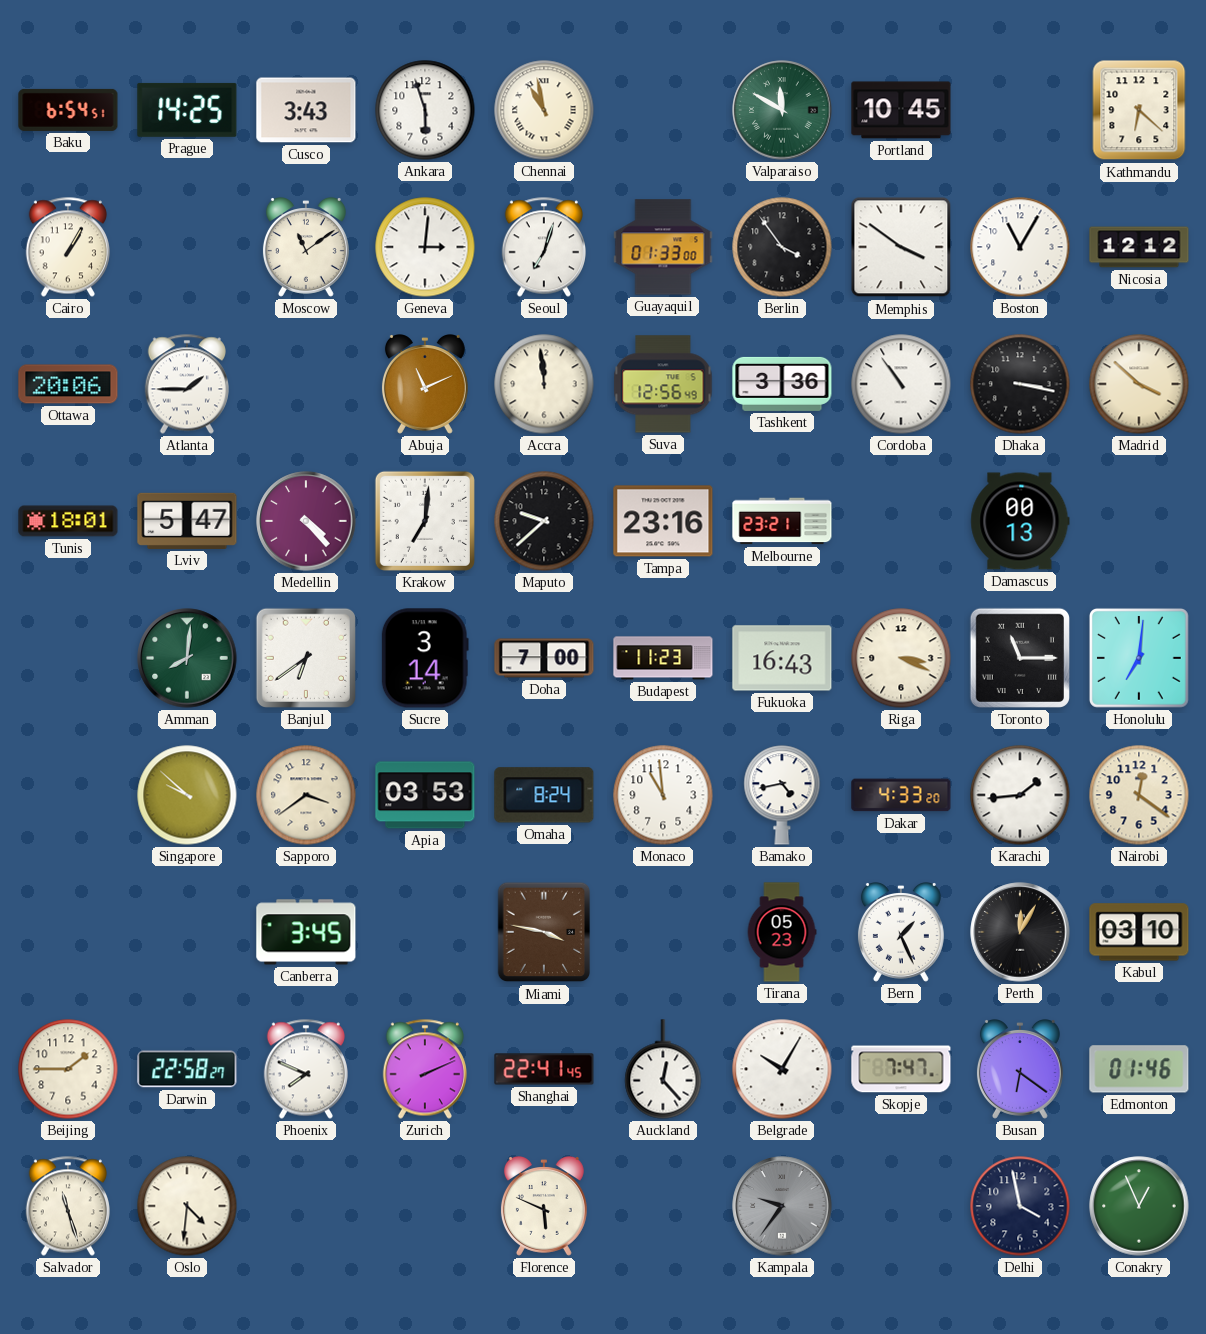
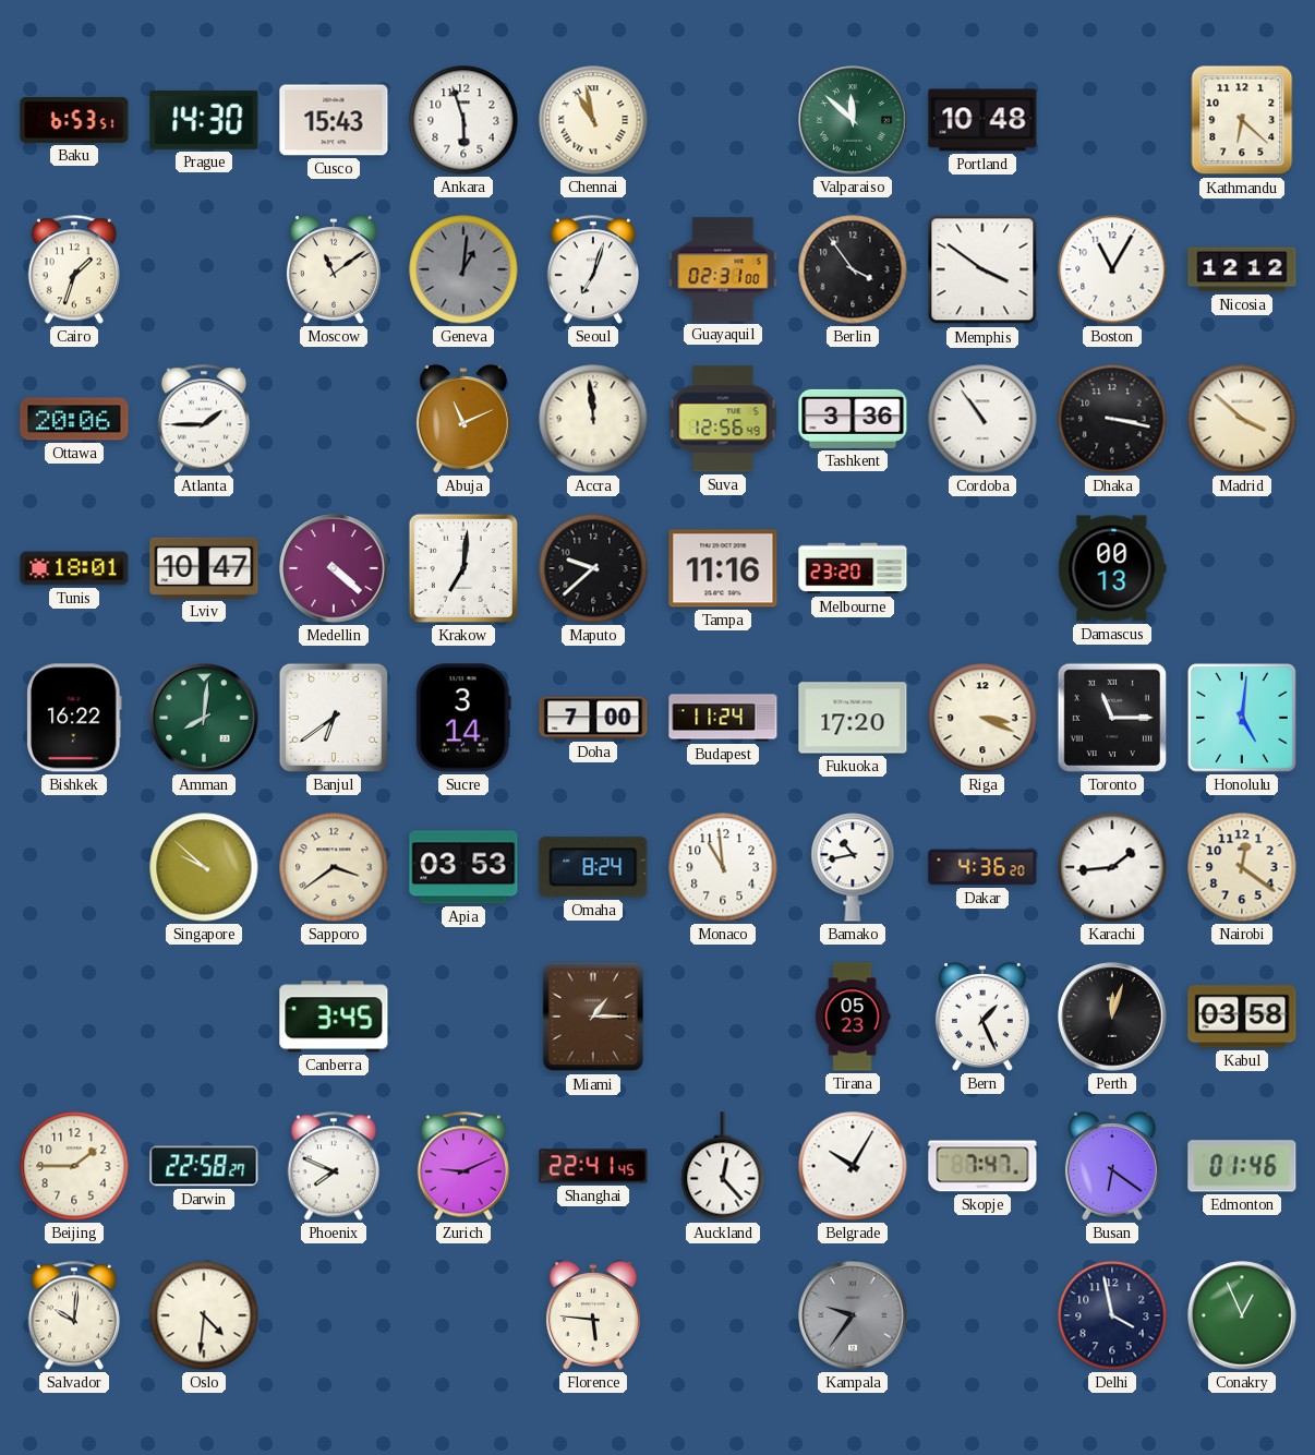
Baku: 6:54 -> 6:53 (74, 120)
Prague: 14:25 -> 14:30 (204, 120)
Cusco: 3:43 -> 15:43 (334, 120)
Valparaiso: 11:50 -> 11:52 (853, 120)
Portland: 10:45 -> 10:48 (982, 120)
Cairo: 1:05 -> 1:33 (74, 269)
Geneva: 3:01 -> 1:01 (463, 269)
Geneva dial: white -> grey (463, 269)
Guayaquil: 01:33 -> 02:31 (723, 269)
Lviv: 5:47 -> 10:47 (204, 568)
Medellin: 4:23 -> 4:22 (334, 568)
Tampa: 23:16 -> 11:16 (723, 568)
Melbourne: 23:21 -> 23:20 (853, 568)
Bishkek: none -> 16:22 (74, 718)
Budapest: 11:23 -> 11:24 (723, 718)
Fukuoka: 16:43 -> 17:20 (853, 718)
Honolulu: 7:01 -> 5:01 (1242, 718)
Bamako: 4:43 -> 10:43 (853, 867)
Dakar: 4:33 -> 4:36 (982, 867)
Miami: 3:47 -> 1:15 (593, 1017)
Perth: 12:05 -> 12:03 (1112, 1017)
Kabul: 03:10 -> 03:58 (1242, 1017)
Zurich: 2:11 -> 9:11 (463, 1166)
Salvador: 11:27 -> 10:01 (74, 1315)
Florence: 5:49 -> 5:46 (593, 1316)
